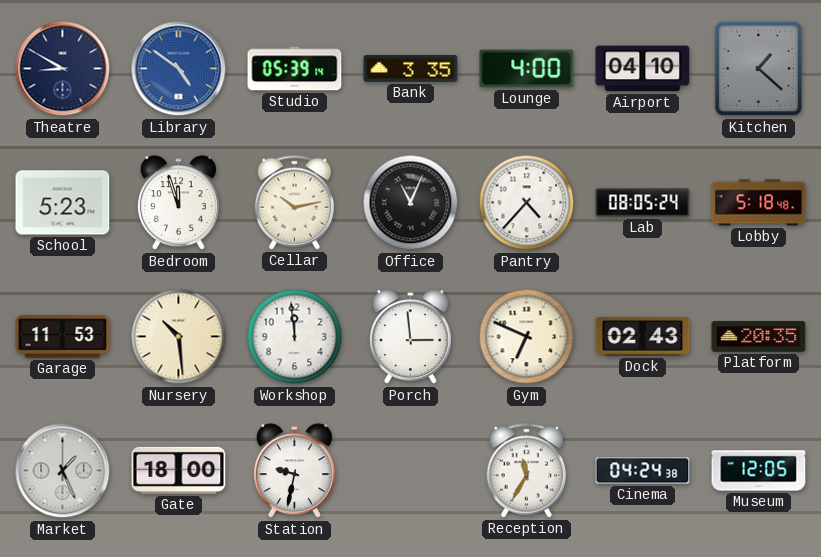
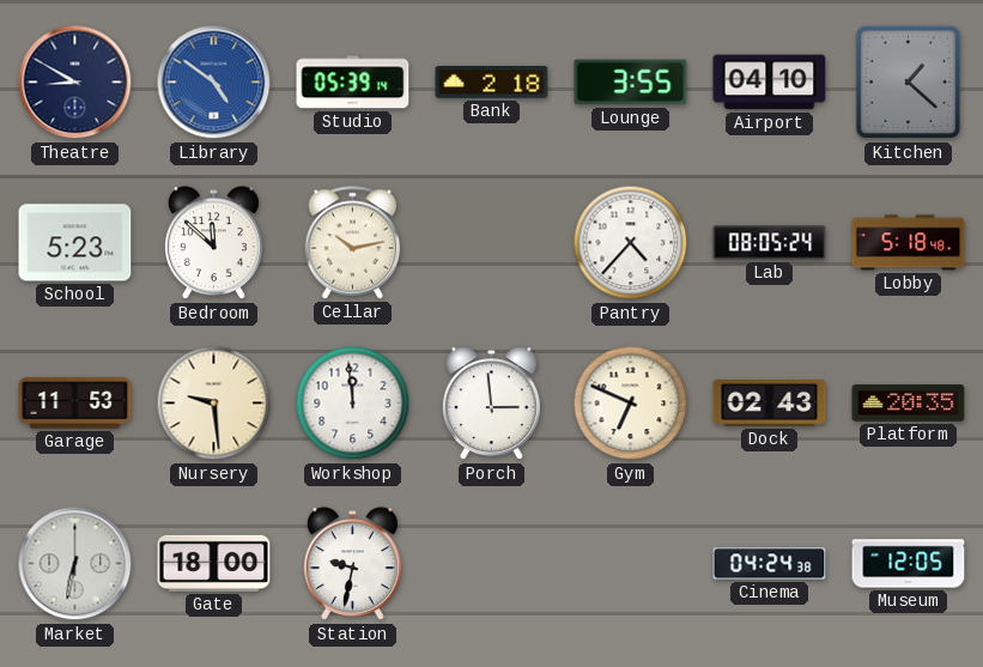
Bank: 3:35 -> 2:18 (492, 83)
Lounge: 4:00 -> 3:55 (631, 83)
Bedroom: 11:57 -> 11:52 (213, 243)
Office: 11:04 -> none (411, 203)
Nursery: 10:29 -> 9:29 (214, 404)
Market: 1:26 -> 6:32 (75, 564)
Reception: 11:35 -> none (527, 471)
